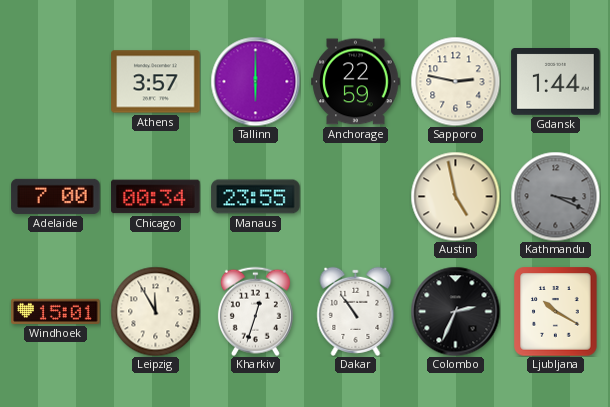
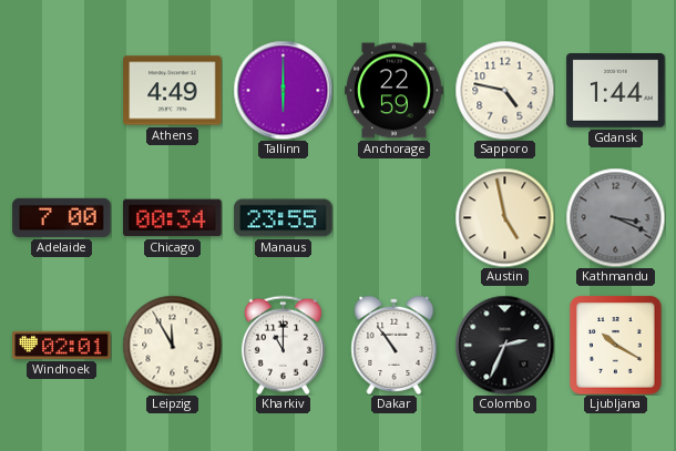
Athens: 3:57 -> 4:49 (173, 91)
Sapporo: 2:47 -> 4:47 (504, 90)
Windhoek: 15:01 -> 02:01 (62, 345)
Kharkiv: 12:33 -> 11:00 (283, 345)
